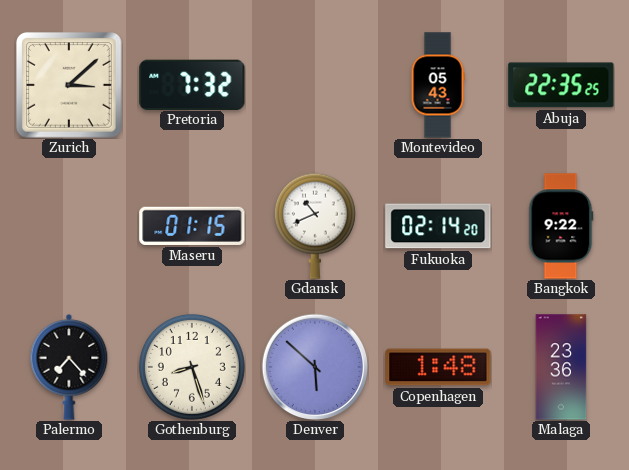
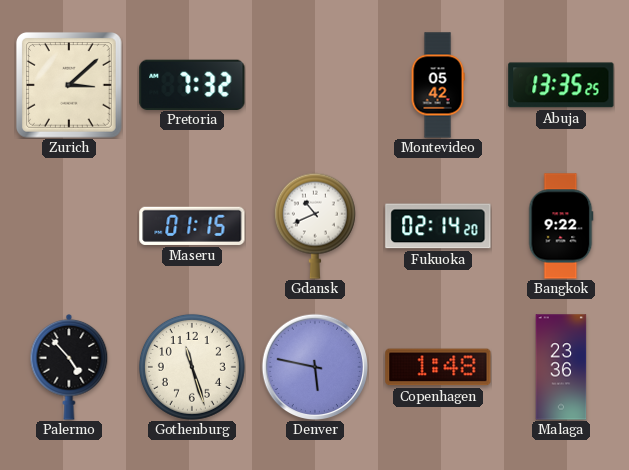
Montevideo: 05:43 -> 05:42 (438, 85)
Abuja: 22:35 -> 13:35 (561, 85)
Palermo: 7:23 -> 4:53 (69, 368)
Gothenburg: 8:27 -> 11:27 (192, 367)
Denver: 5:52 -> 5:47 (314, 366)
